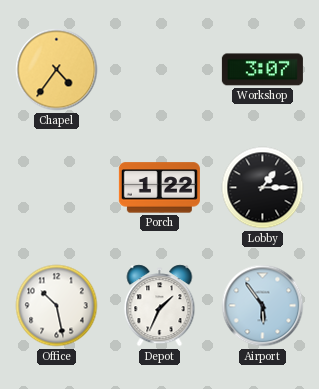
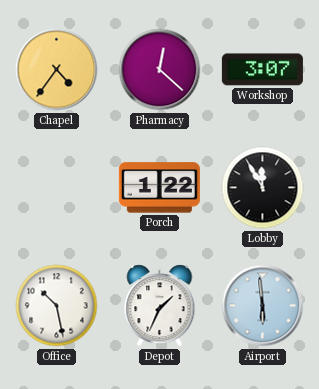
Pharmacy: none -> 12:22 (160, 70)
Lobby: 1:15 -> 11:55 (263, 188)
Airport: 5:54 -> 5:59 (263, 306)
